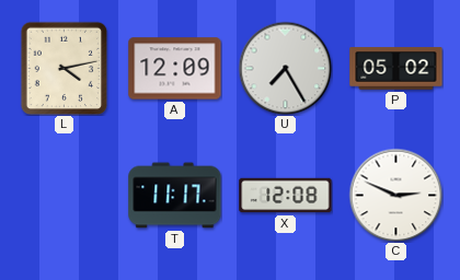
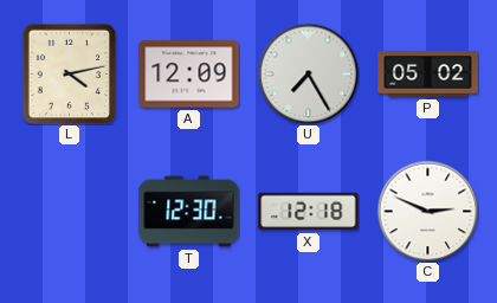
T: 11:17 -> 12:30 (189, 212)
X: 12:08 -> 12:18 (309, 212)
